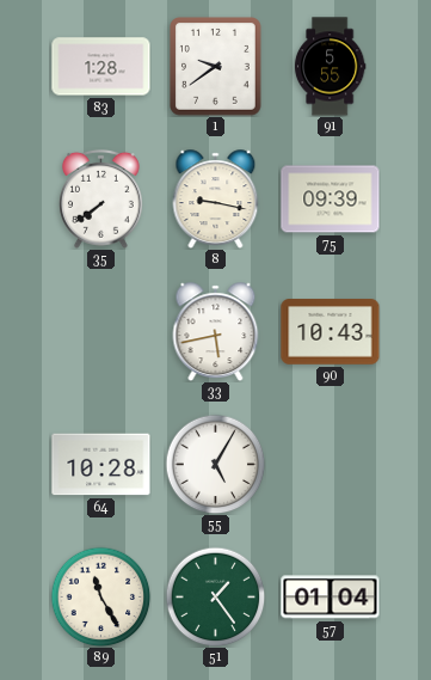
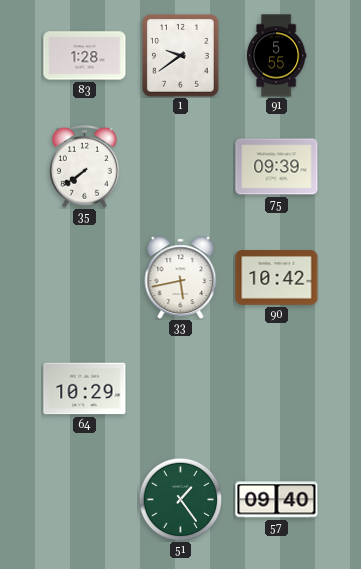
8: 9:17 -> none (216, 198)
90: 10:43 -> 10:42 (277, 278)
64: 10:28 -> 10:29 (85, 389)
55: 5:05 -> none (215, 464)
89: 11:25 -> none (100, 596)
57: 01:04 -> 09:40 (277, 500)
